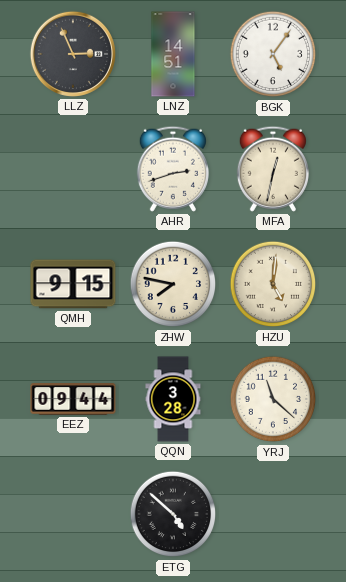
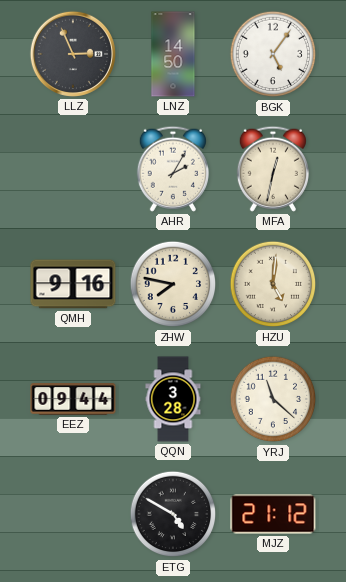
LNZ: 14:51 -> 14:50 (173, 54)
AHR: 2:42 -> 2:05 (173, 169)
QMH: 9:15 -> 9:16 (73, 284)
ETG: 4:52 -> 4:50 (173, 514)
MJZ: none -> 21:12 (273, 514)
